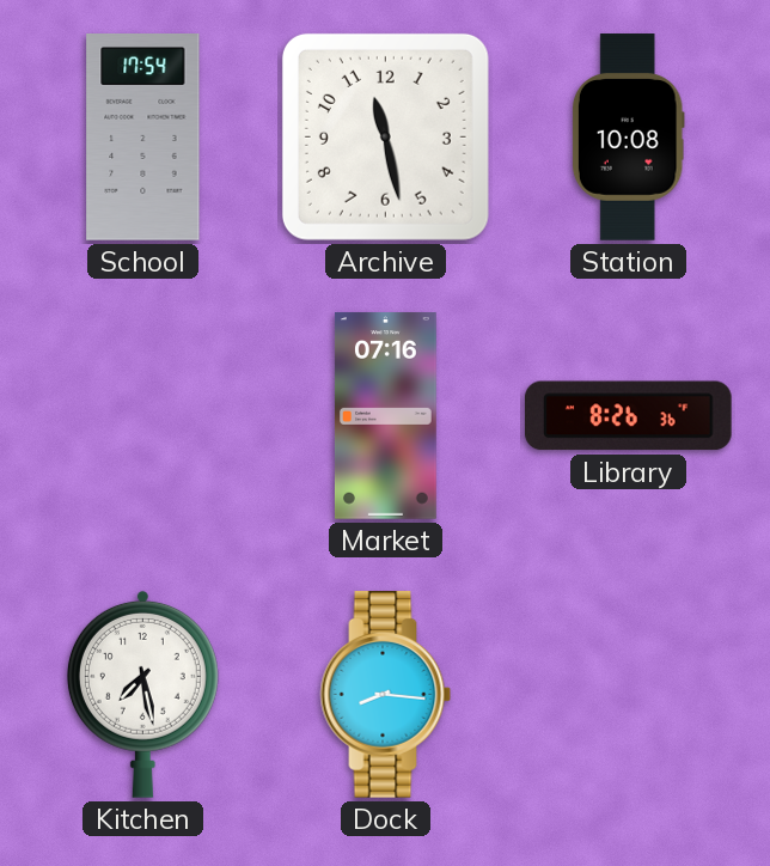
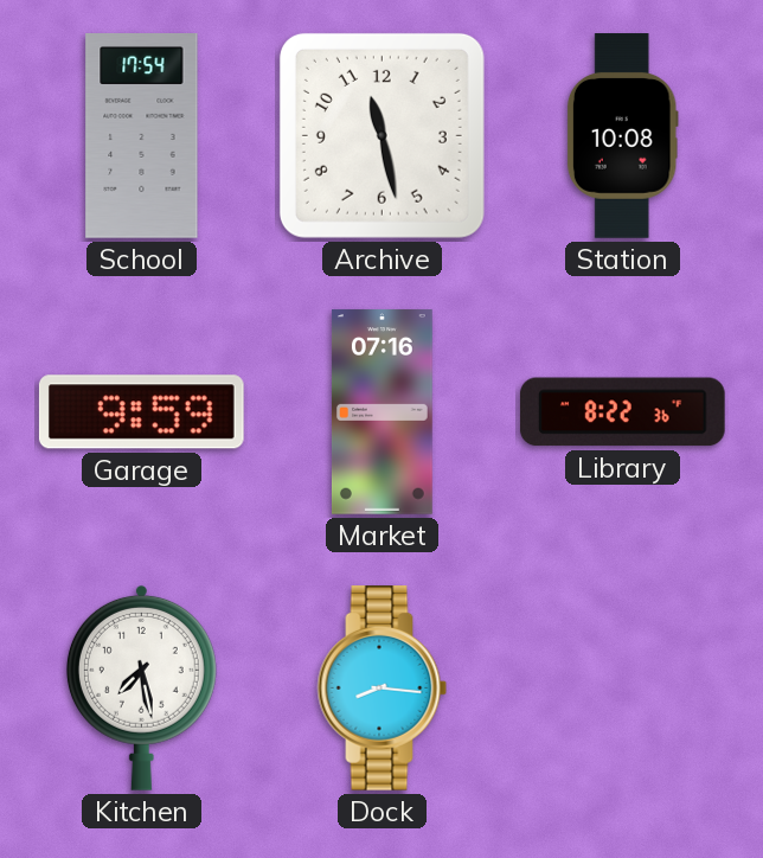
Garage: none -> 9:59 (141, 412)
Library: 8:26 -> 8:22 (622, 412)
